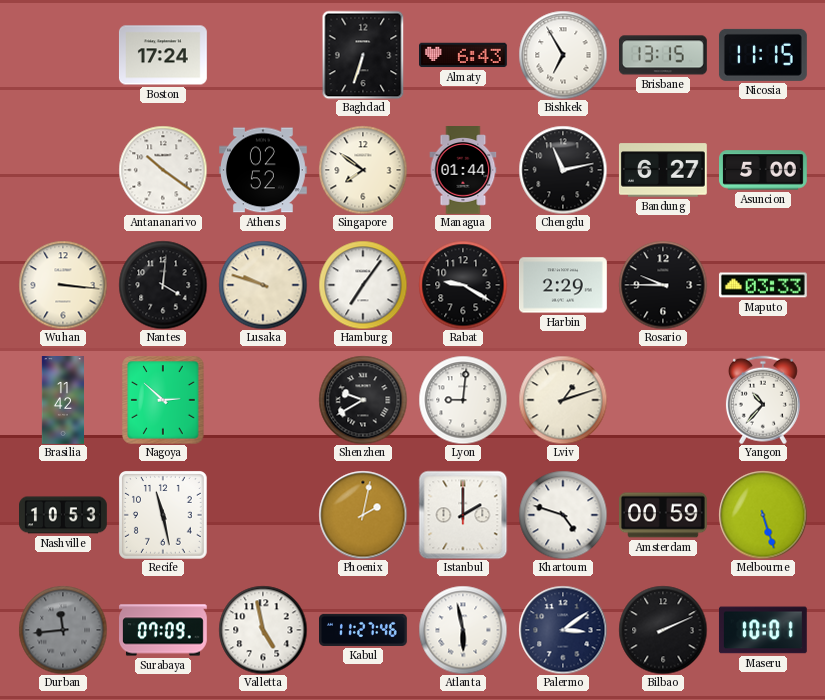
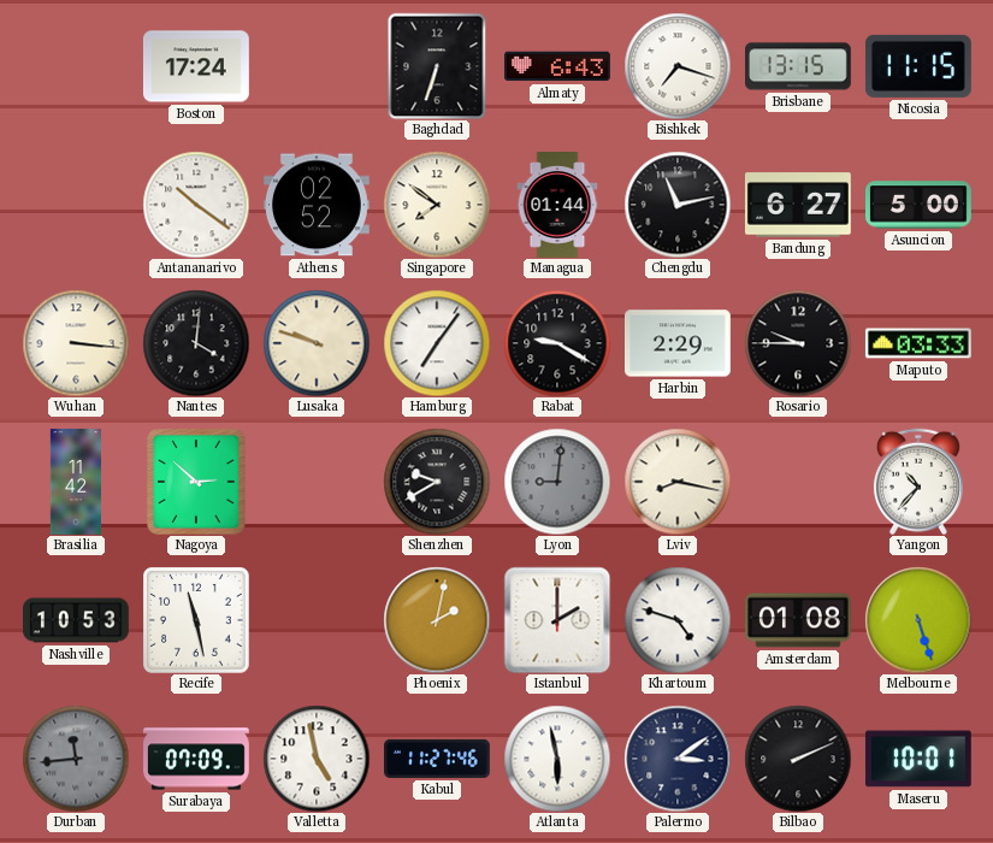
Bishkek: 6:55 -> 7:18 (678, 66)
Lyon dial: white -> grey (557, 482)
Lviv: 1:12 -> 8:17 (678, 482)
Amsterdam: 00:59 -> 01:08 (799, 620)
